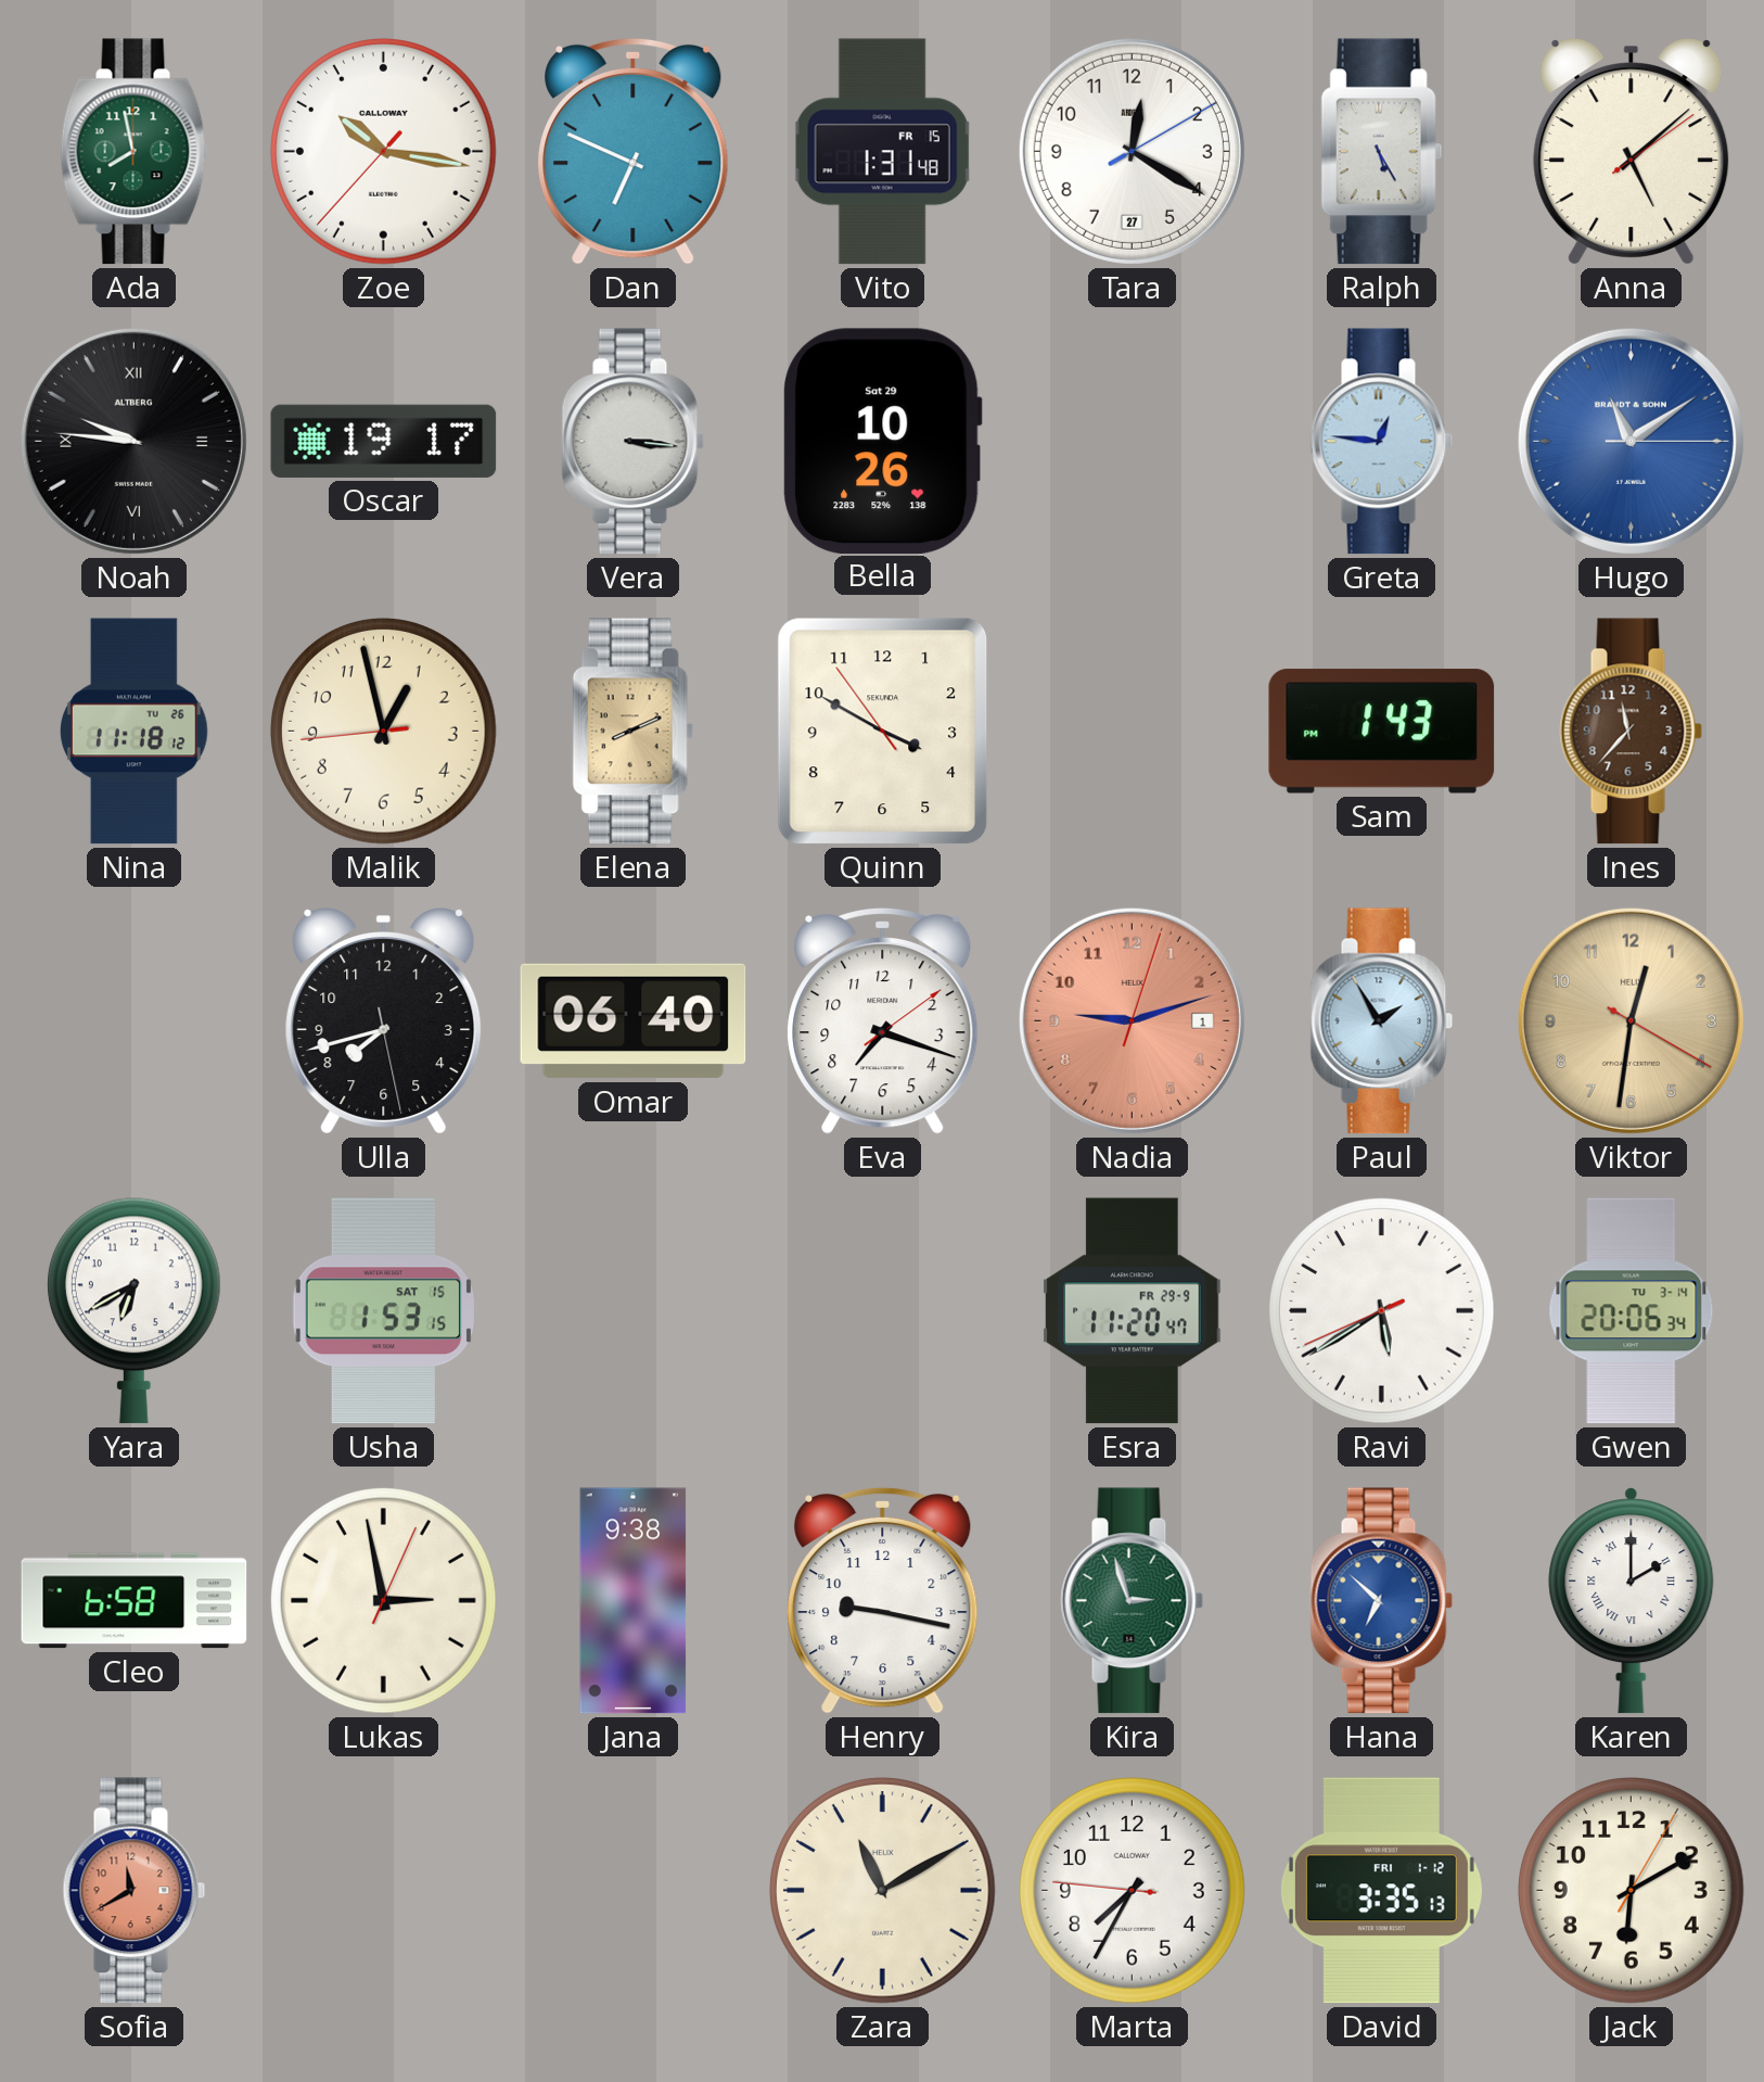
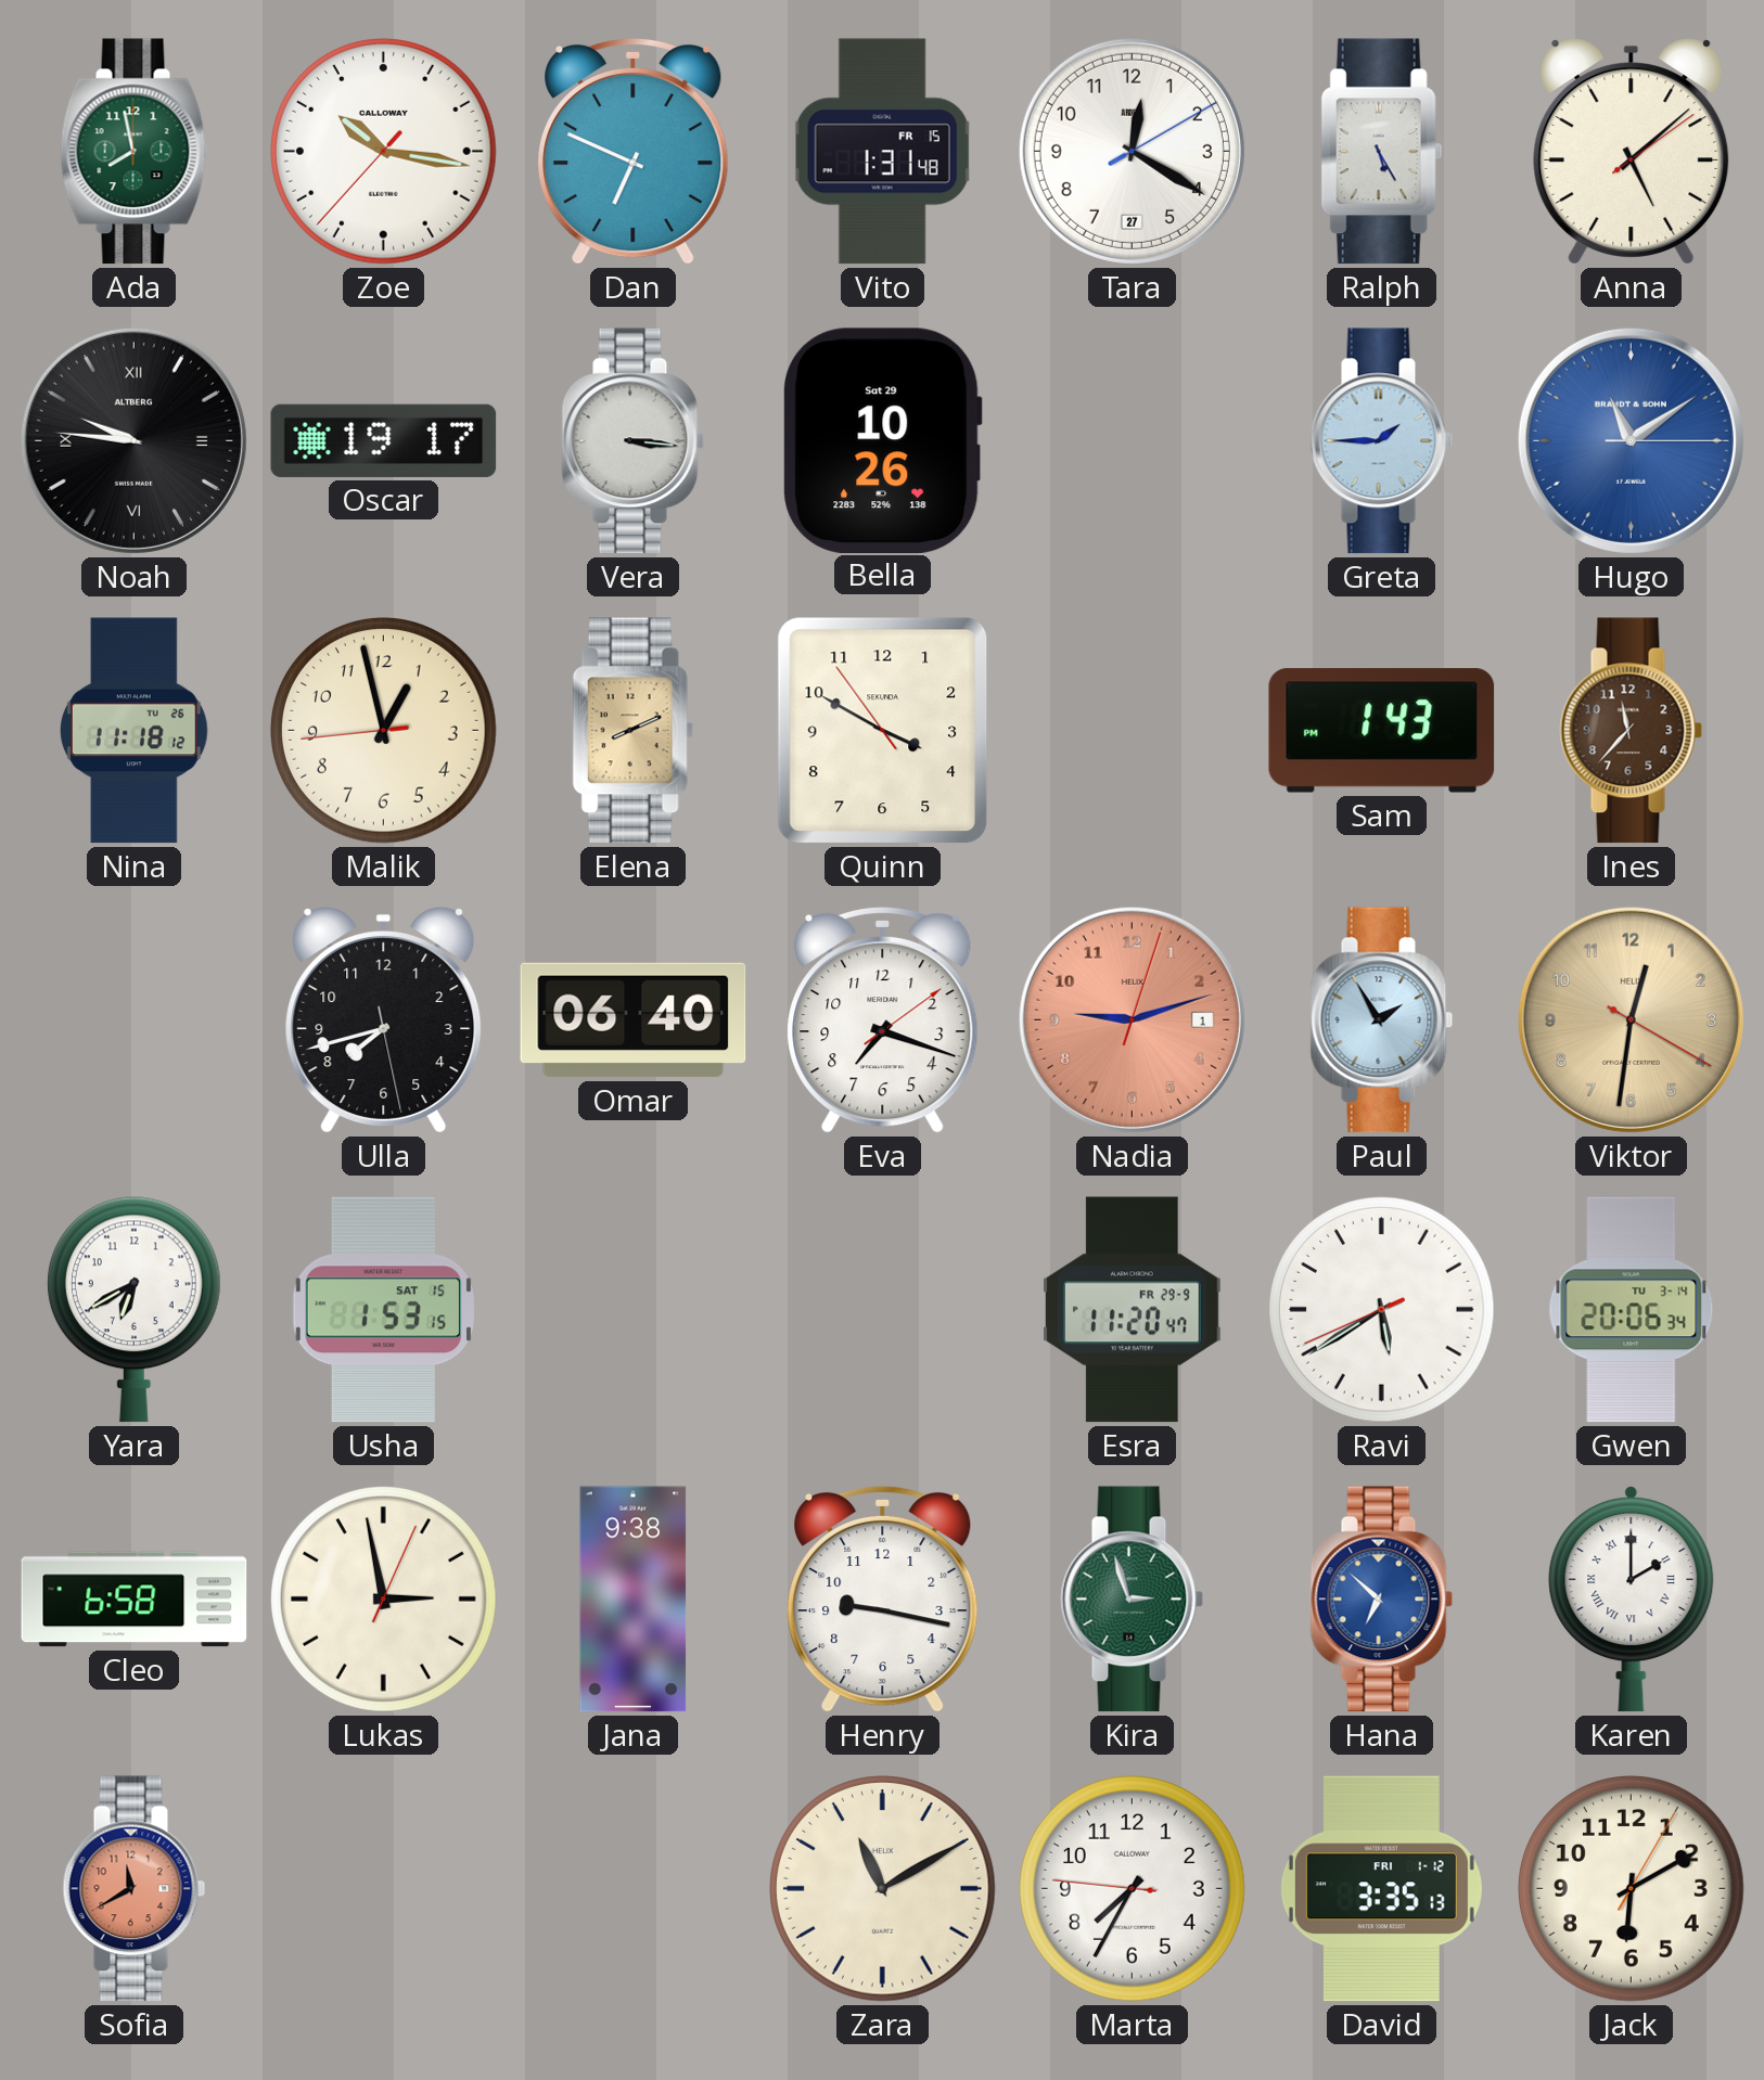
Greta: 12:46 -> 1:45 (1382, 441)
